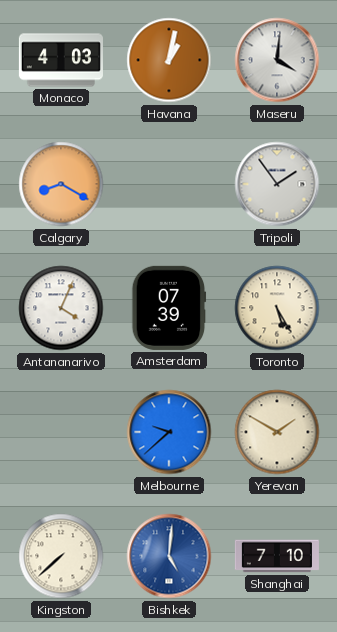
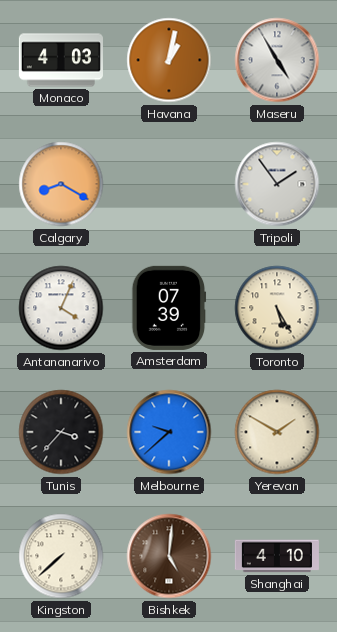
Maseru: 4:01 -> 4:55 (277, 60)
Tunis: none -> 3:37 (61, 432)
Bishkek dial: blue -> brown (169, 556)
Shanghai: 7:10 -> 4:10 (277, 556)
